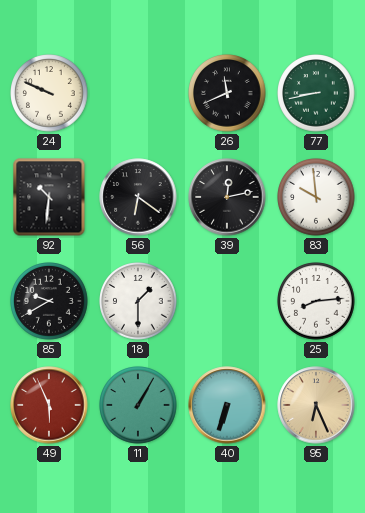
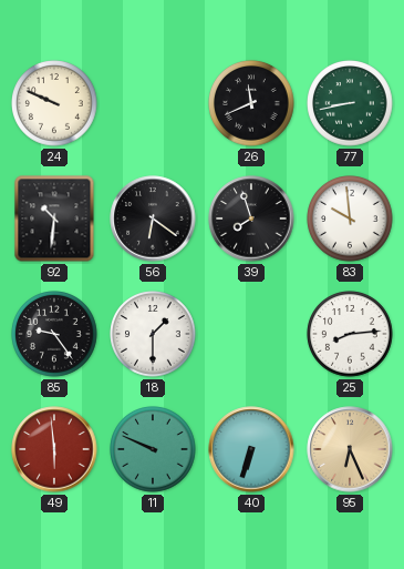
39: 12:13 -> 7:57 (251, 219)
85: 9:40 -> 9:24 (54, 334)
49: 5:56 -> 5:59 (54, 449)
11: 1:05 -> 9:49 (153, 449)
